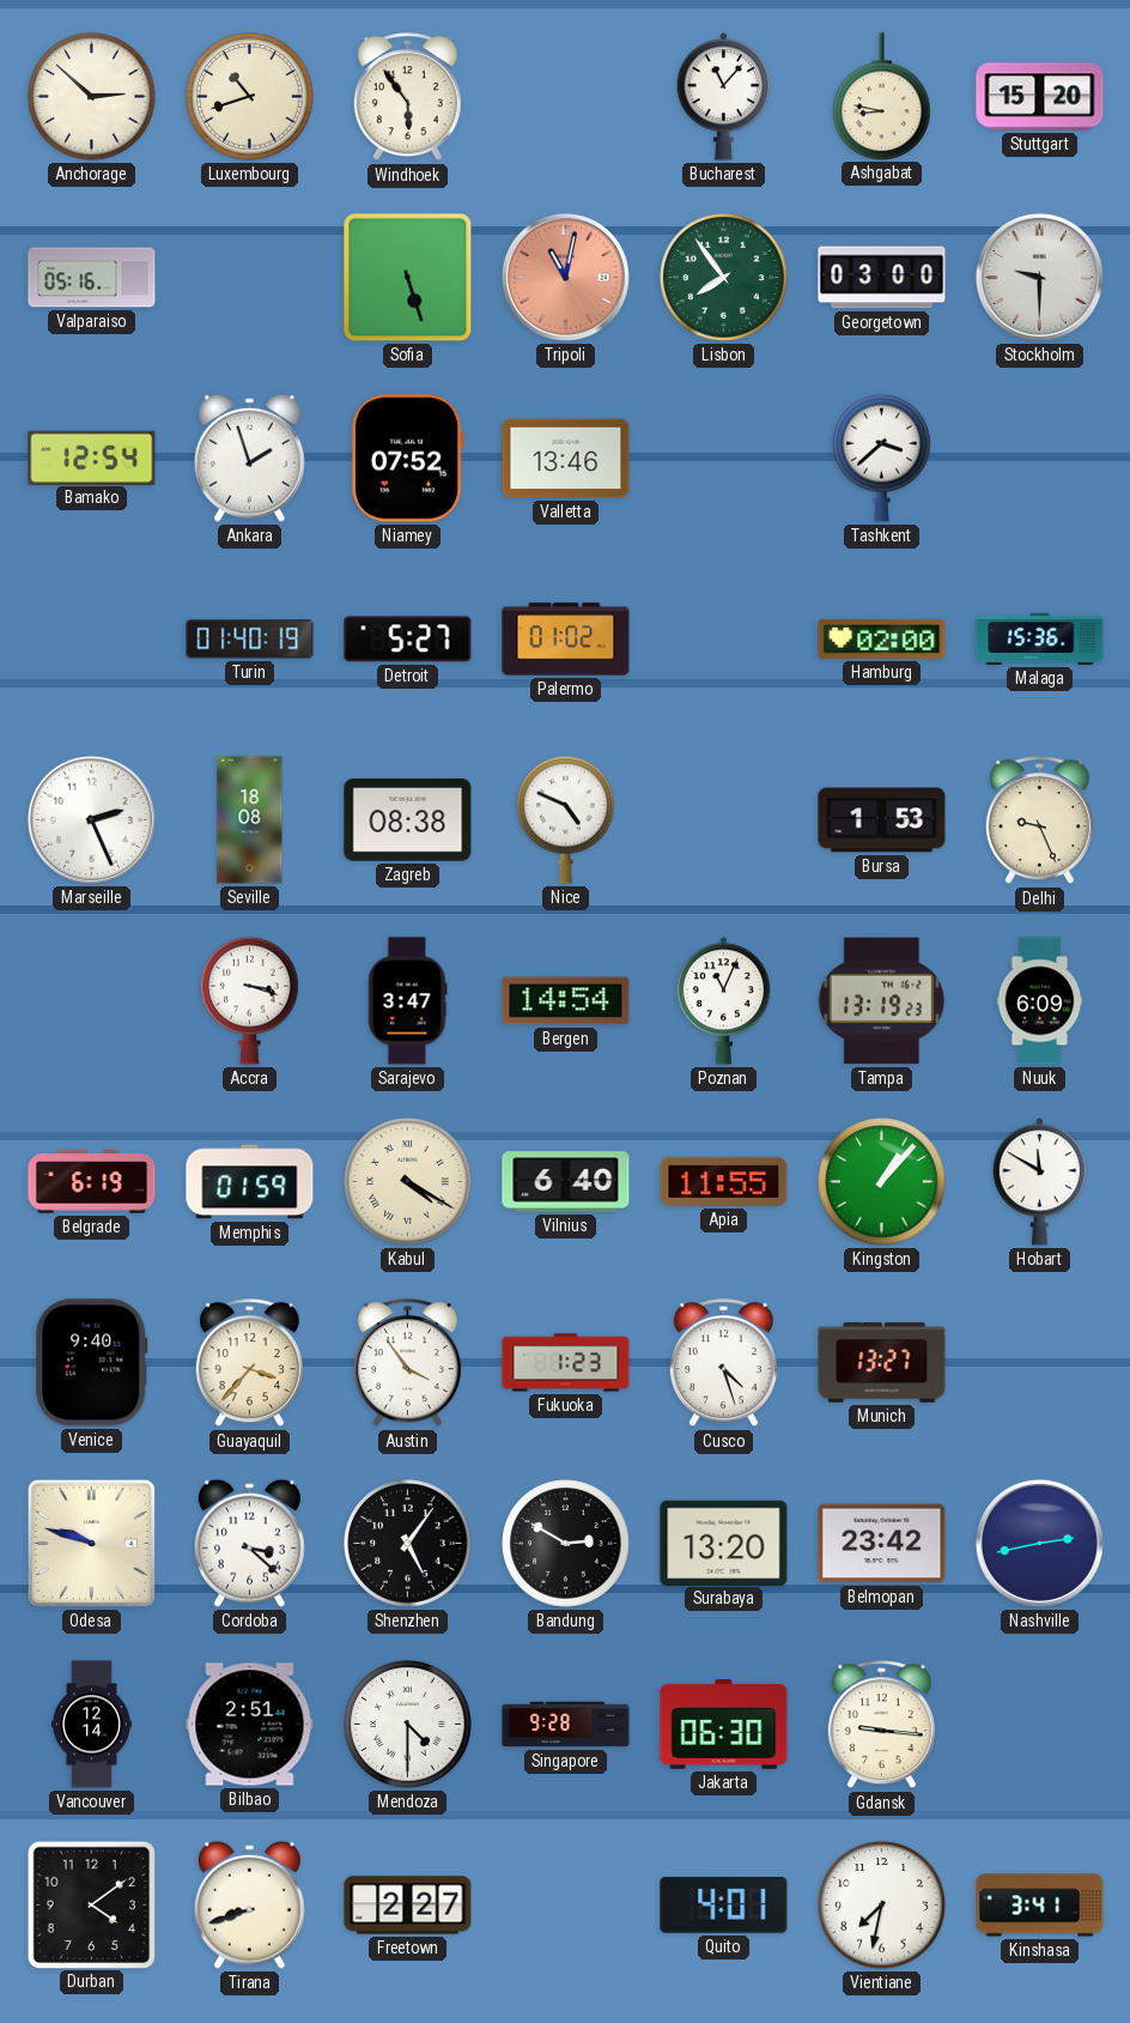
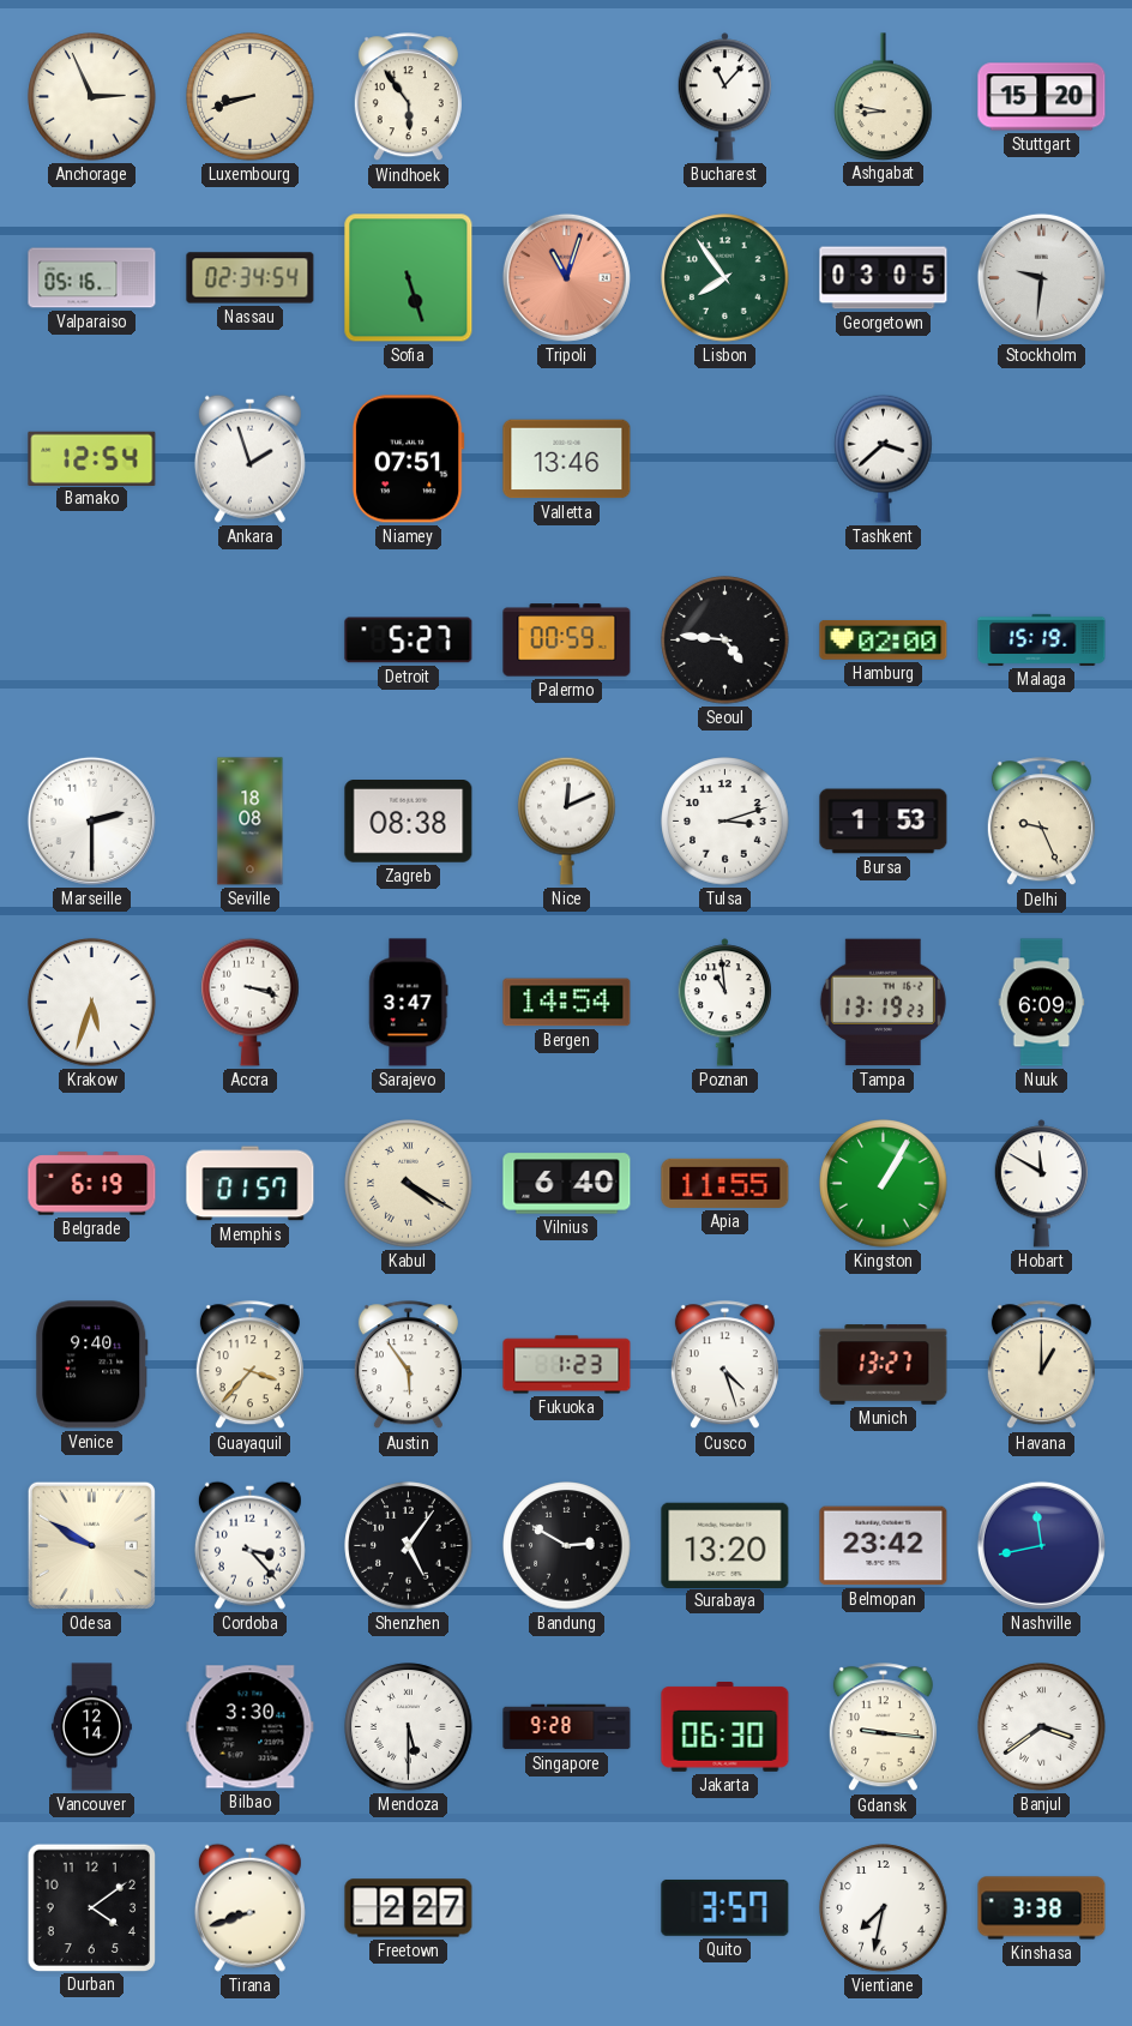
Anchorage: 2:52 -> 2:56 (92, 97)
Luxembourg: 10:42 -> 8:42 (251, 97)
Nassau: none -> 02:34 (251, 278)
Tripoli: 11:02 -> 11:03 (566, 277)
Georgetown: 03:00 -> 03:05 (884, 278)
Stockholm: 9:30 -> 9:31 (1041, 277)
Niamey: 07:52 -> 07:51 (408, 459)
Turin: 01:40 -> none (250, 640)
Palermo: 01:02 -> 00:59 (567, 641)
Seoul: none -> 4:46 (725, 641)
Malaga: 15:36 -> 15:19 (1042, 639)
Marseille: 2:26 -> 2:30 (91, 820)
Nice: 4:49 -> 12:11 (567, 820)
Tulsa: none -> 3:12 (725, 822)
Krakow: none -> 5:33 (92, 1003)
Poznan: 11:04 -> 10:59 (724, 1003)
Memphis: 01:59 -> 01:57 (251, 1184)
Kingston: 1:07 -> 1:05 (884, 1184)
Austin: 3:54 -> 5:54 (408, 1365)
Havana: none -> 1:00 (1041, 1365)
Odesa: 9:48 -> 9:50 (91, 1545)
Cordoba: 3:22 -> 3:23 (249, 1545)
Nashville: 2:43 -> 11:43 (1041, 1545)
Bilbao: 2:51 -> 3:30 (251, 1727)
Mendoza: 4:30 -> 5:30 (409, 1727)
Banjul: none -> 3:39 (1042, 1727)
Quito: 4:01 -> 3:57 (725, 1907)
Kinshasa: 3:41 -> 3:38 (1042, 1908)
